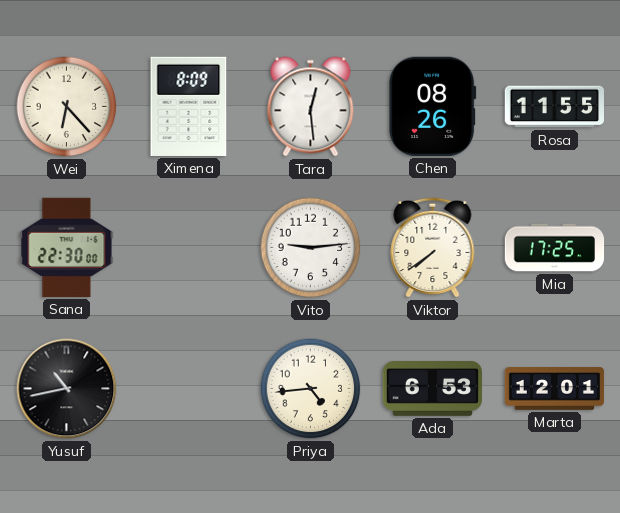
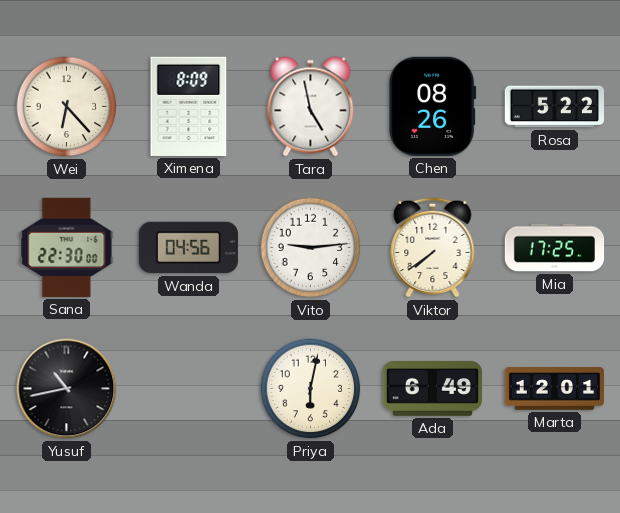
Tara: 12:29 -> 4:58 (311, 107)
Rosa: 11:55 -> 5:22 (554, 107)
Wanda: none -> 04:56 (188, 248)
Priya: 4:44 -> 6:02 (311, 389)
Ada: 6:53 -> 6:49 (432, 389)
